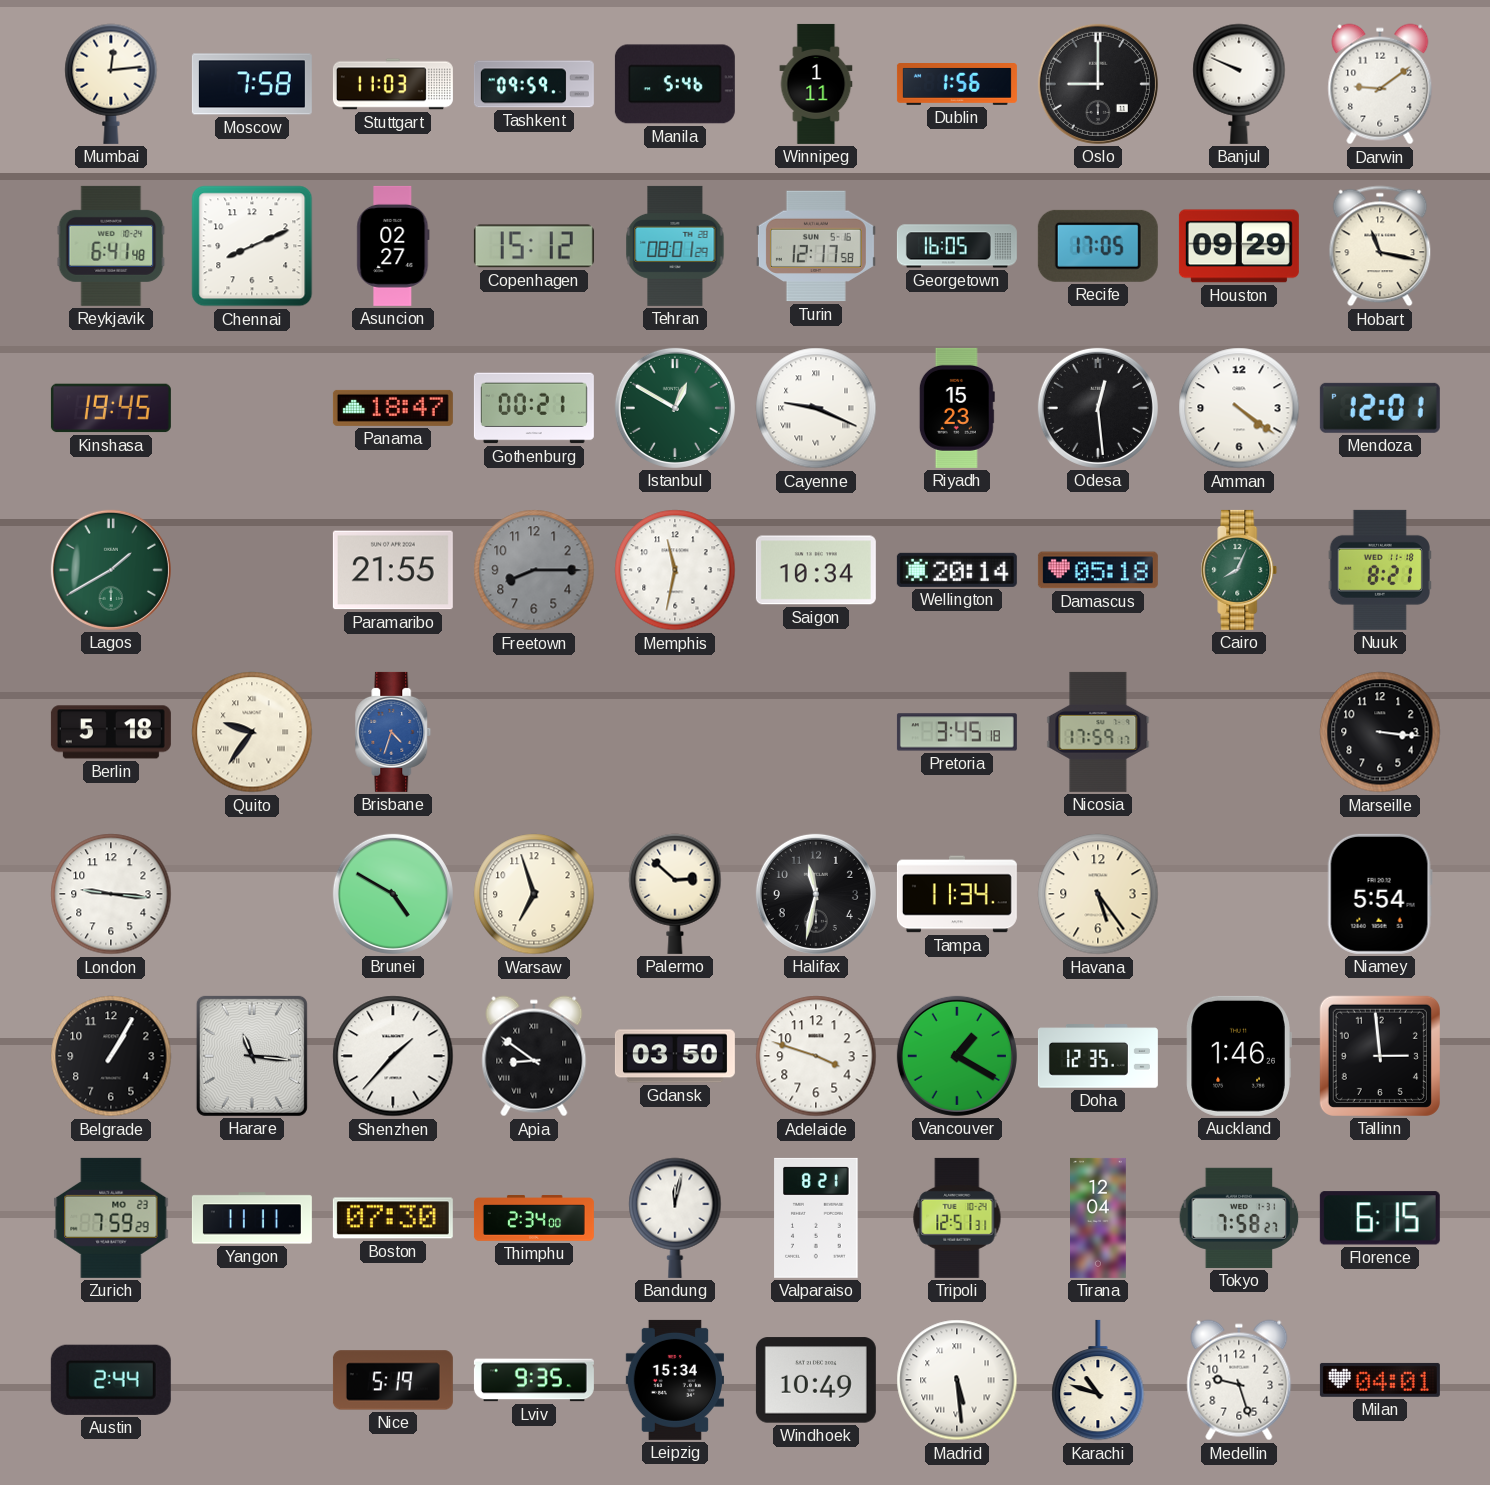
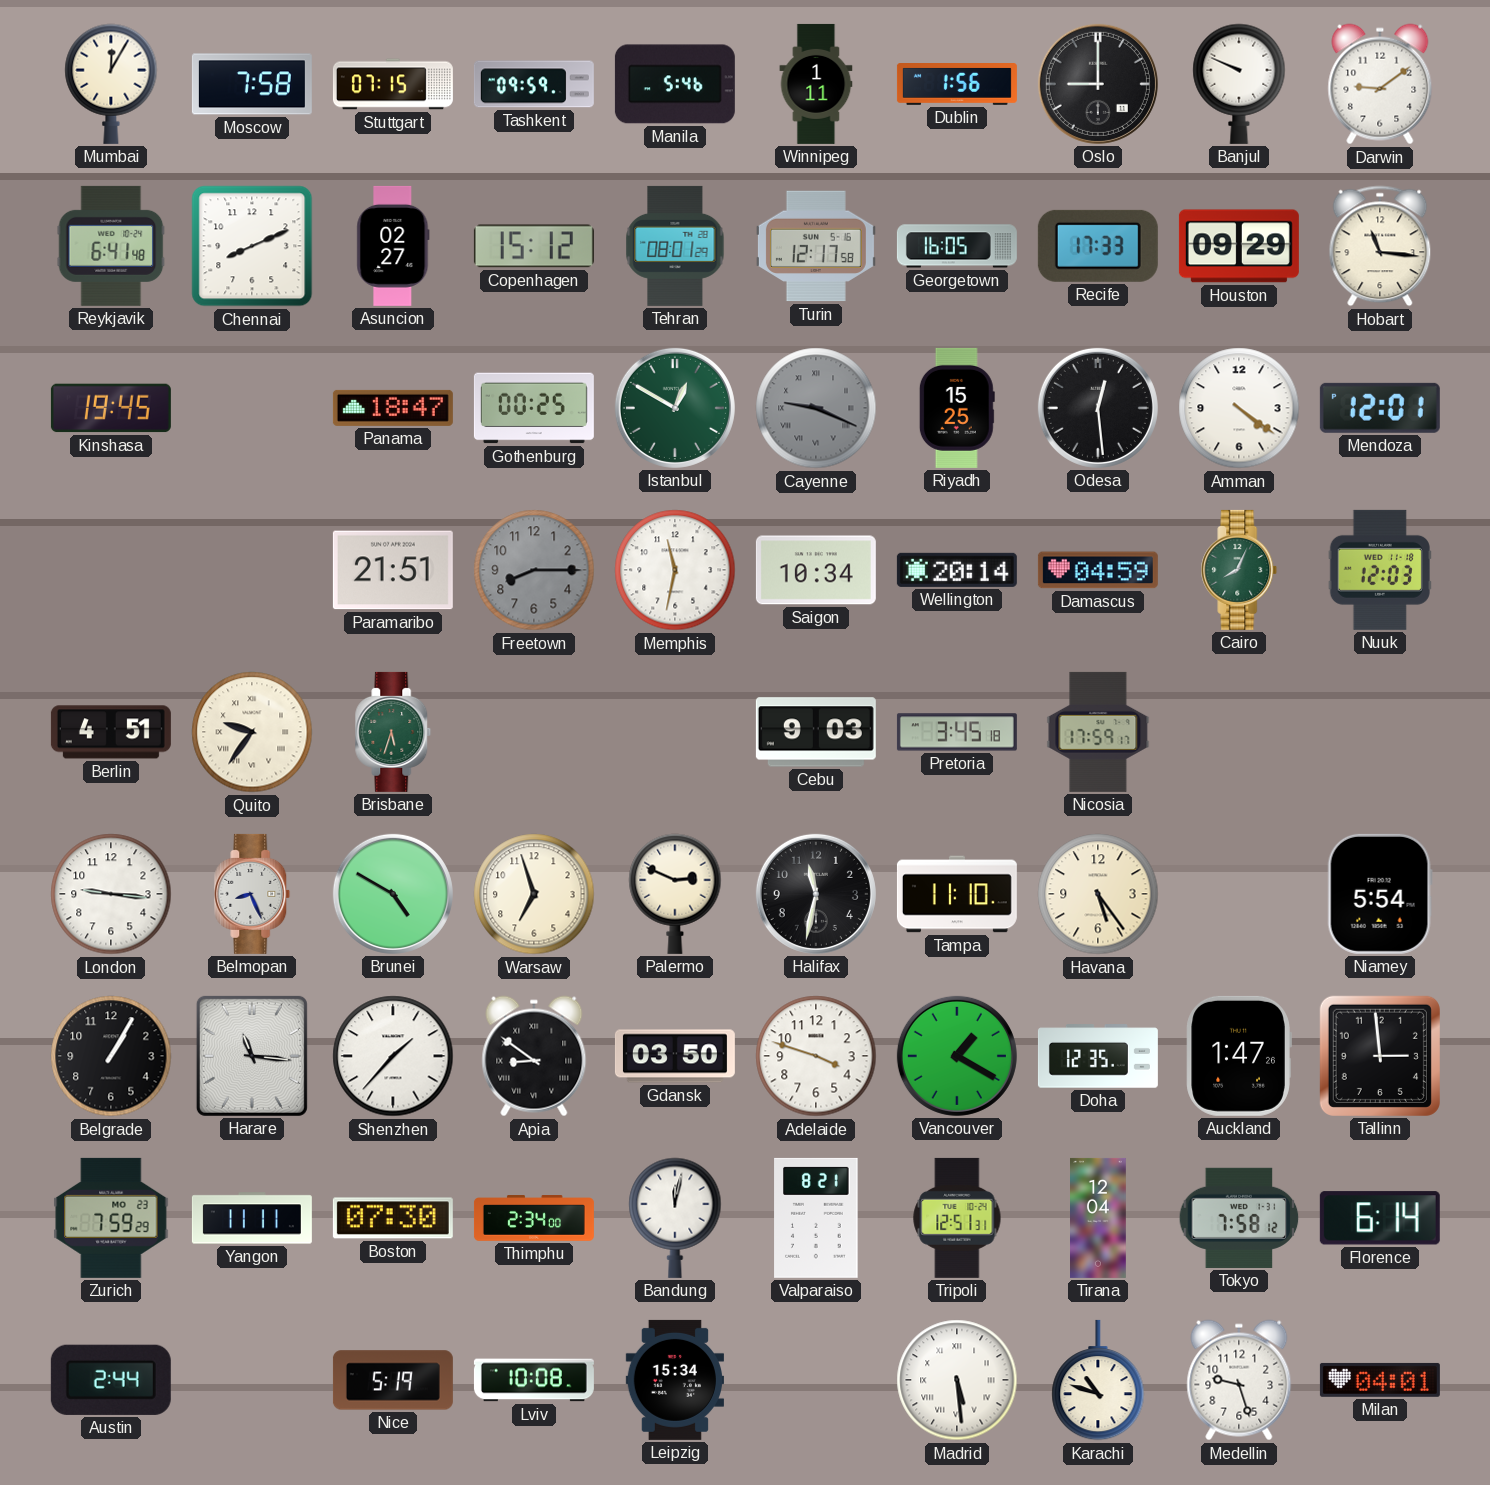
Mumbai: 12:14 -> 12:05 (111, 84)
Stuttgart: 11:03 -> 07:15 (393, 84)
Recife: 17:05 -> 17:33 (1098, 246)
Hobart: 11:17 -> 11:16 (1380, 246)
Gothenburg: 00:21 -> 00:25 (534, 408)
Cayenne dial: white -> grey (816, 408)
Riyadh: 15:23 -> 15:25 (957, 408)
Lagos: 1:40 -> none (111, 570)
Paramaribo: 21:55 -> 21:51 (393, 570)
Damascus: 05:18 -> 04:59 (1098, 570)
Nuuk: 8:21 -> 12:03 (1380, 570)
Berlin: 5:18 -> 4:51 (111, 732)
Brisbane: 4:33 -> 5:33 (393, 732)
Brisbane dial: blue -> green (393, 732)
Cebu: none -> 9:03 (816, 732)
Marseille: 3:16 -> none (1380, 732)
Belmopan: none -> 8:26 (252, 894)
Palermo: 2:52 -> 2:49 (675, 894)
Tampa: 11:34 -> 11:10 (957, 894)
Auckland: 1:46 -> 1:47 (1239, 1056)
Tokyo: 7:58:27 -> 7:58:12 (1239, 1218)
Florence: 6:15 -> 6:14 (1380, 1218)
Lviv: 9:35 -> 10:08 (534, 1380)
Windhoek: 10:49 -> none (816, 1380)
